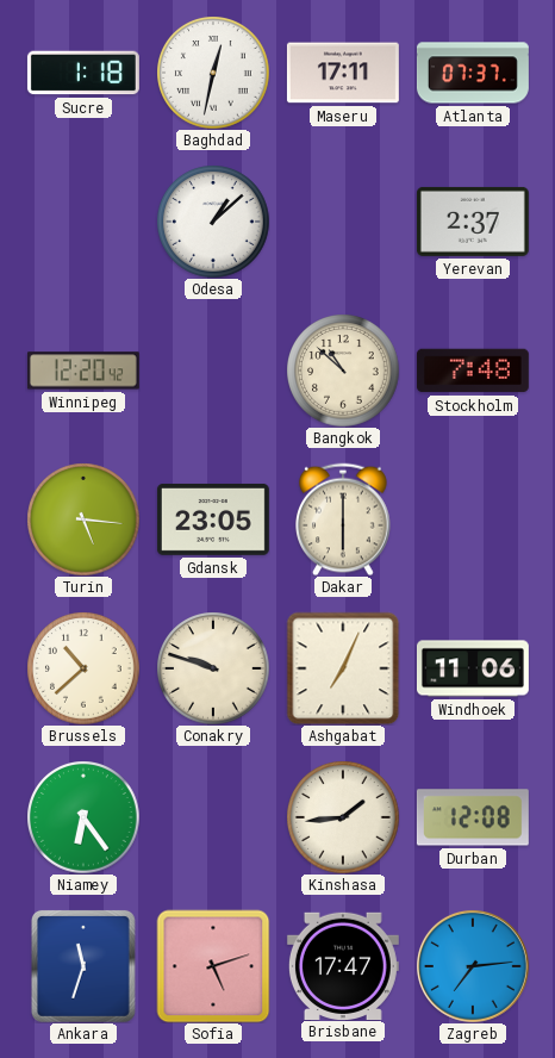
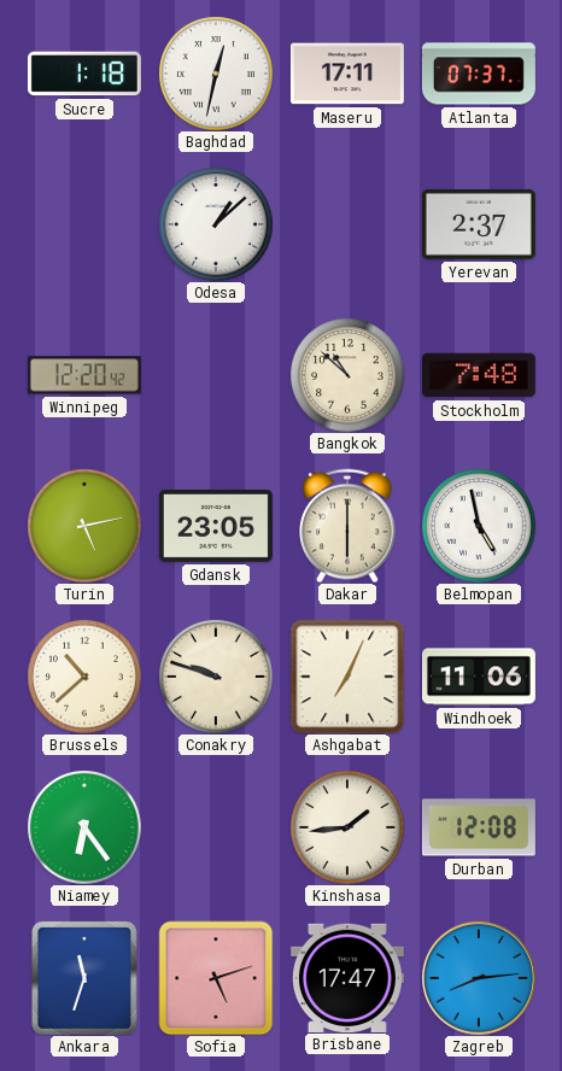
Turin: 5:16 -> 5:13 (84, 526)
Belmopan: none -> 4:58 (479, 526)
Zagreb: 7:14 -> 8:14 (479, 978)
